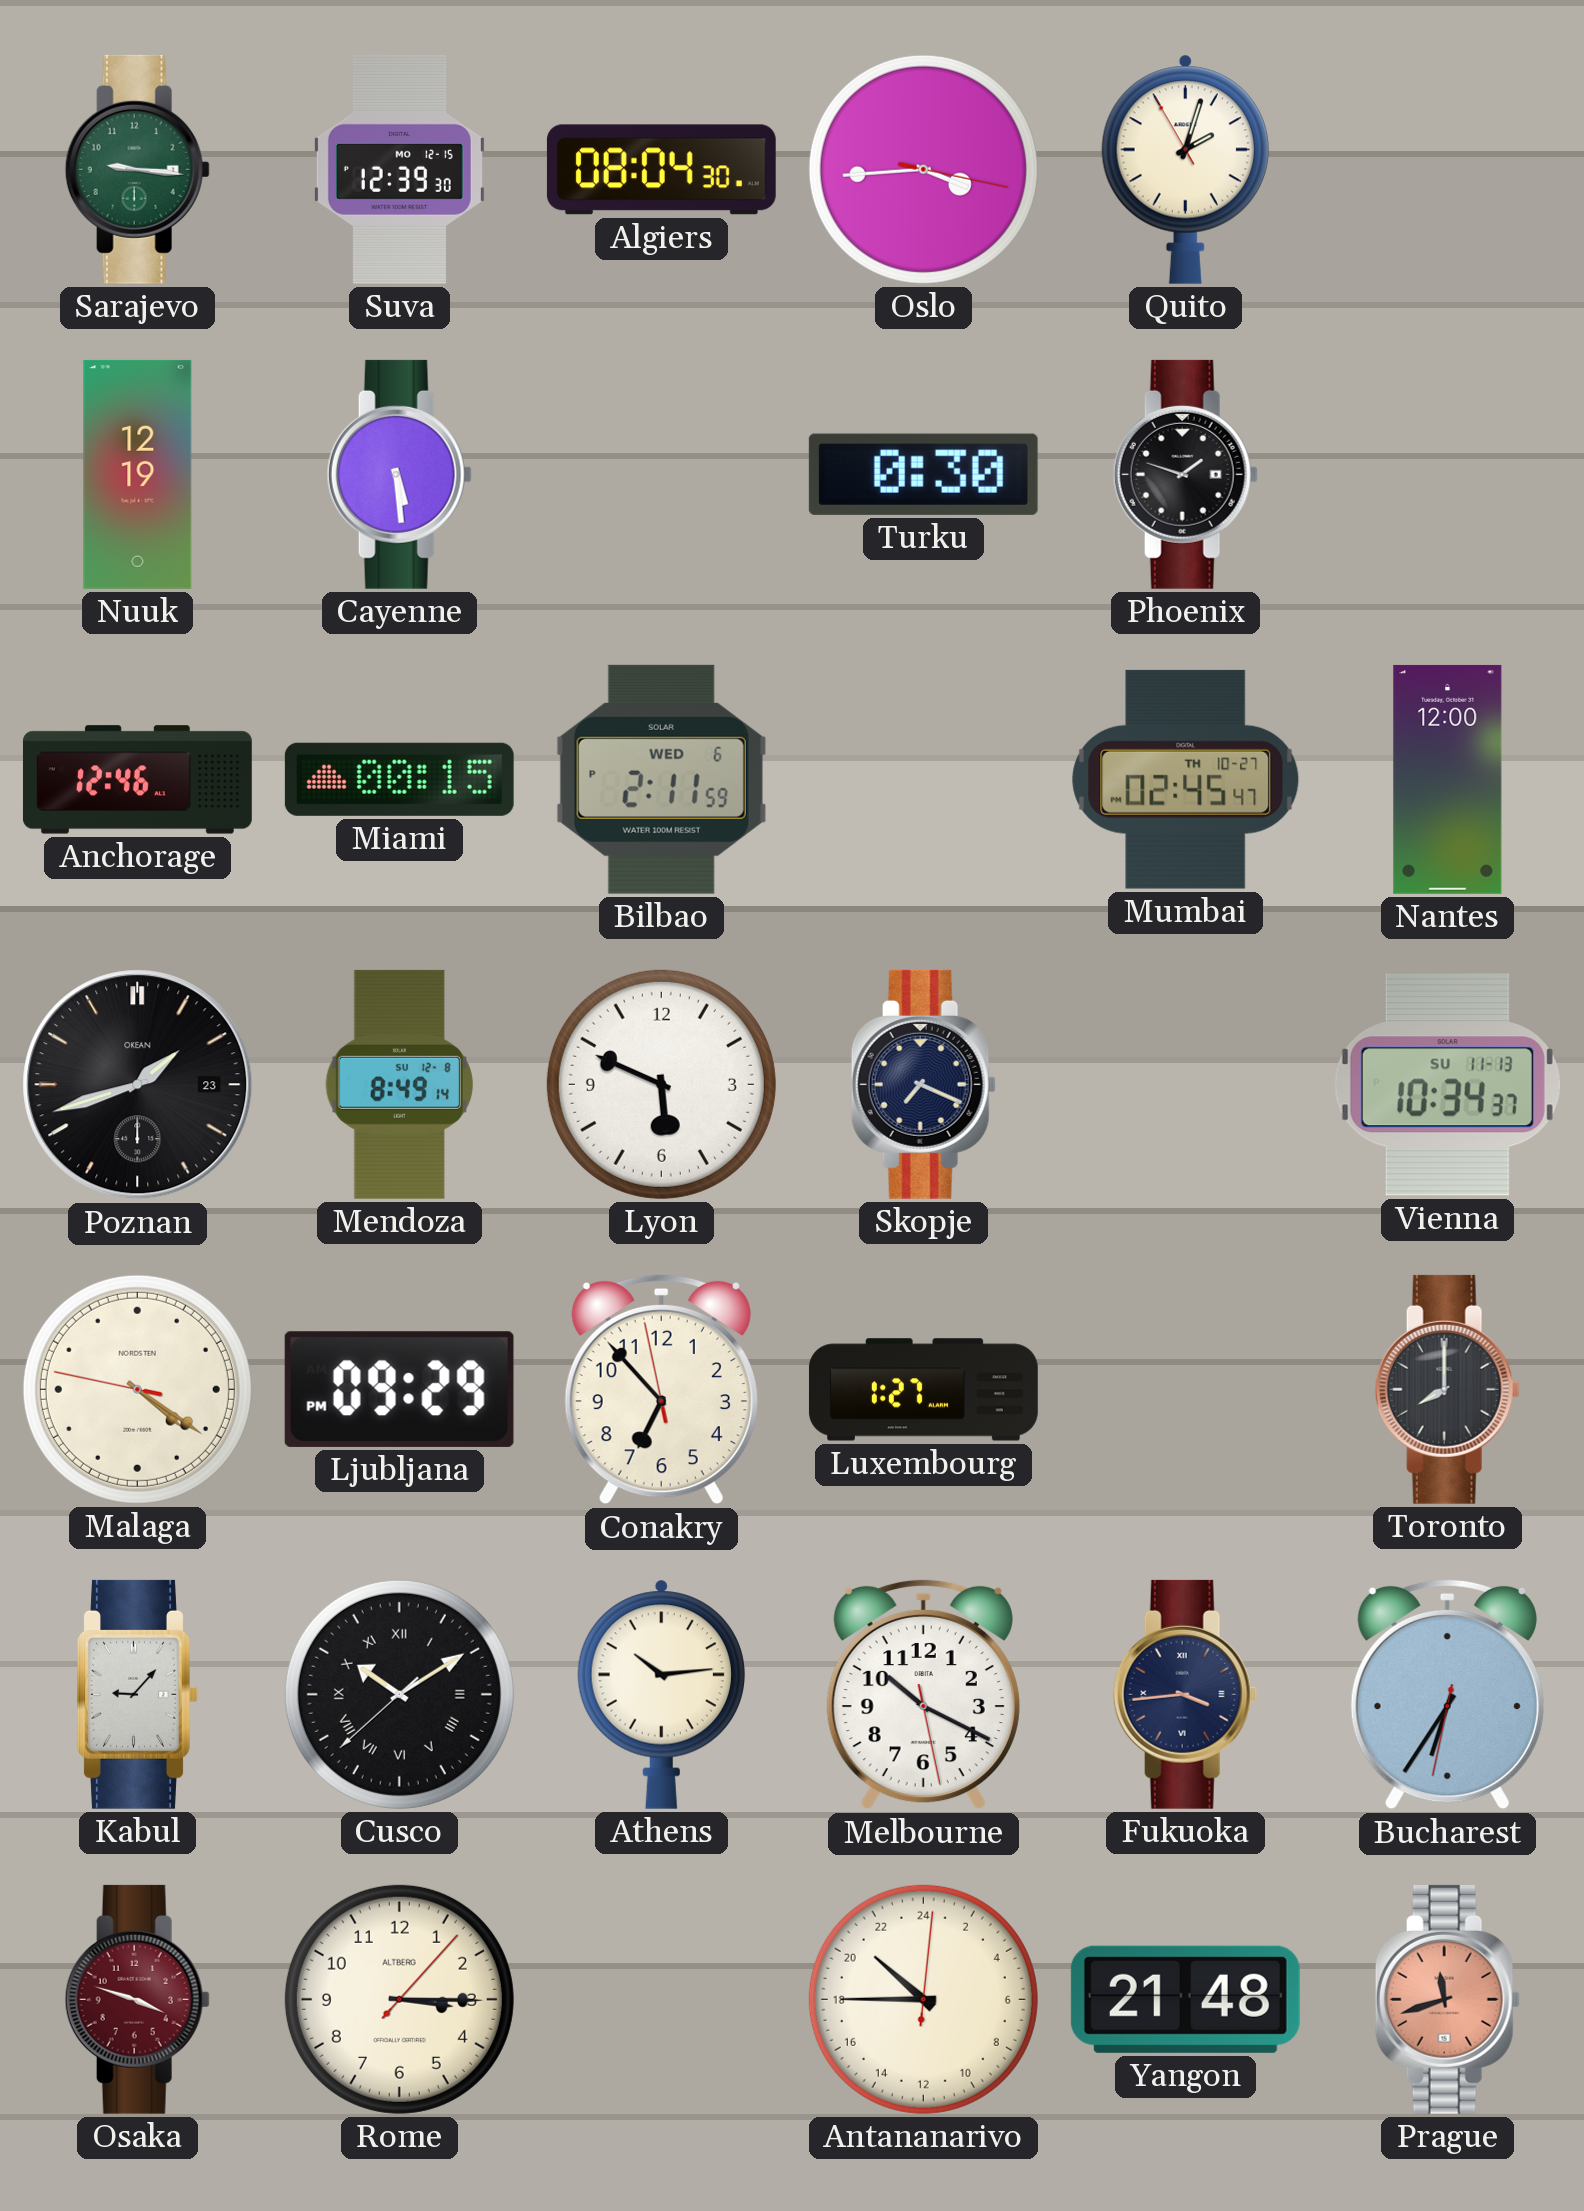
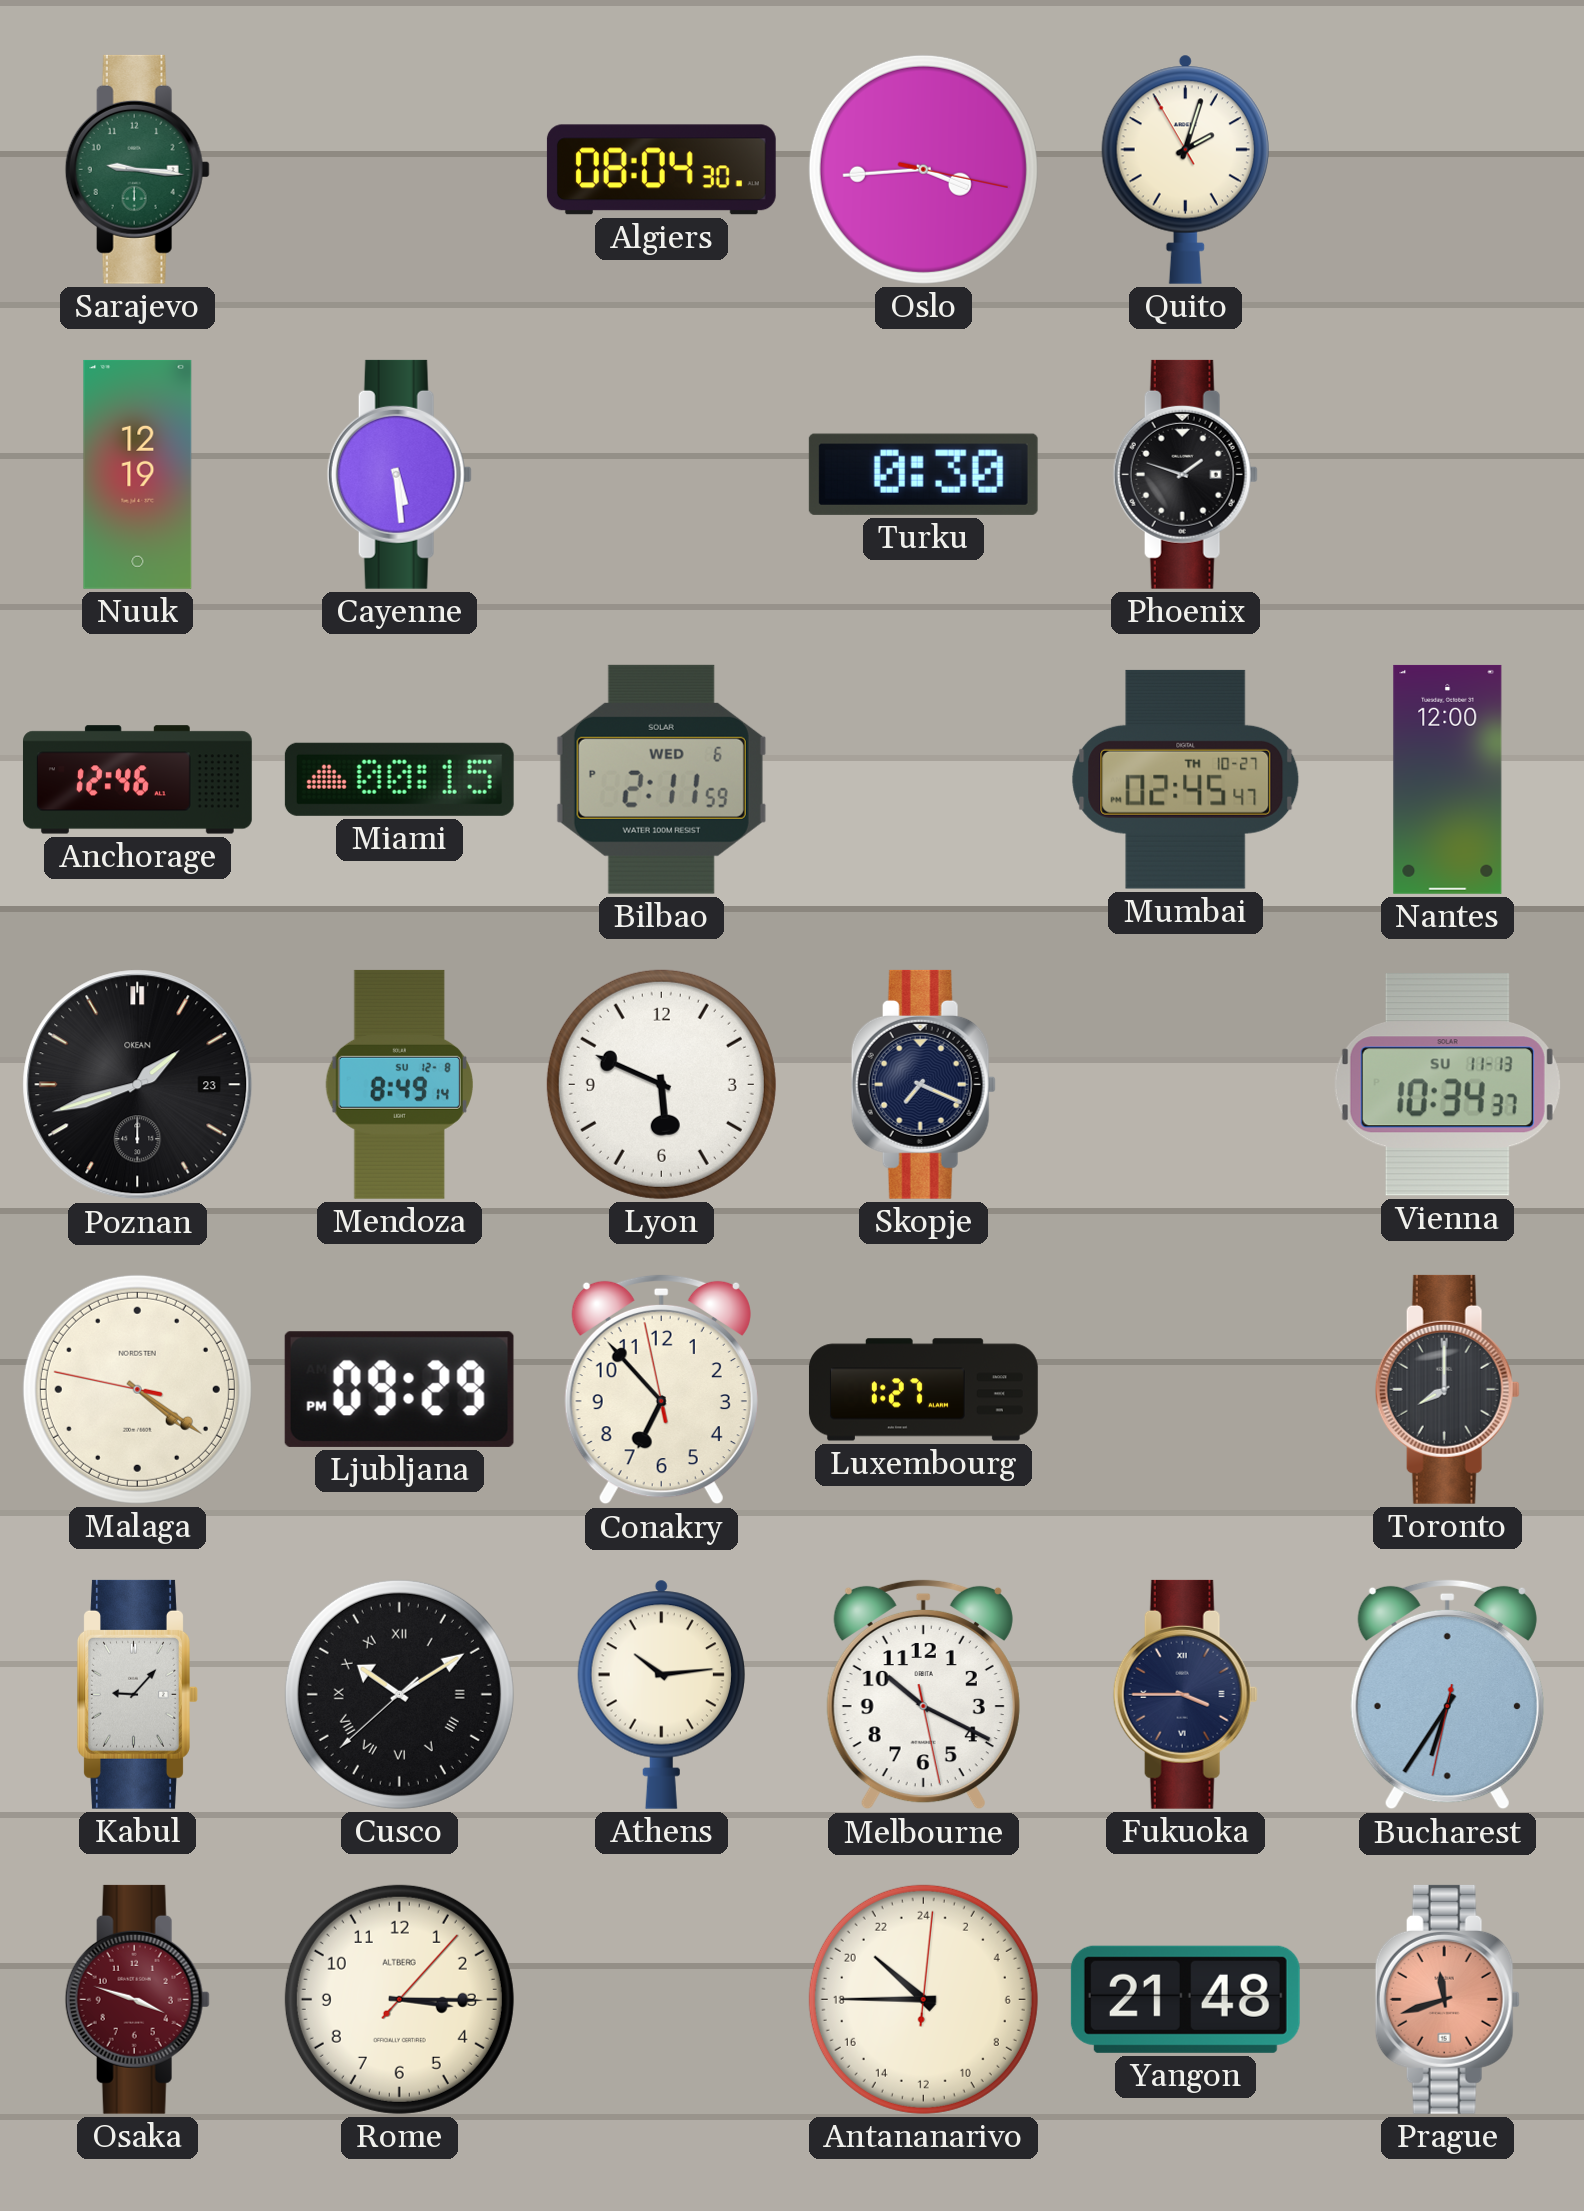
Suva: 12:39 -> none (399, 169)
Fukuoka: 3:44 -> 3:45 (1185, 1694)
